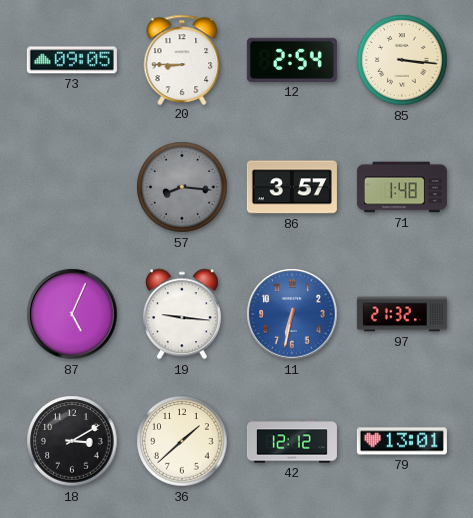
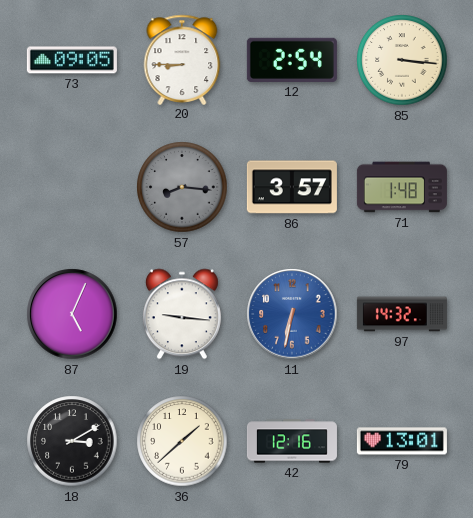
97: 21:32 -> 14:32 (402, 314)
42: 12:12 -> 12:16 (292, 441)
